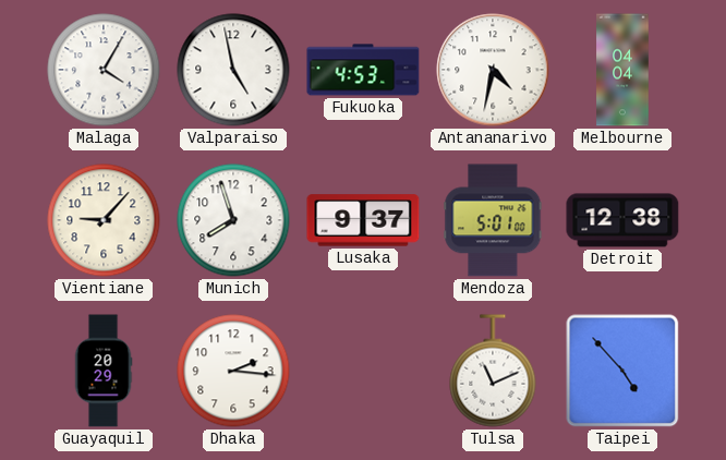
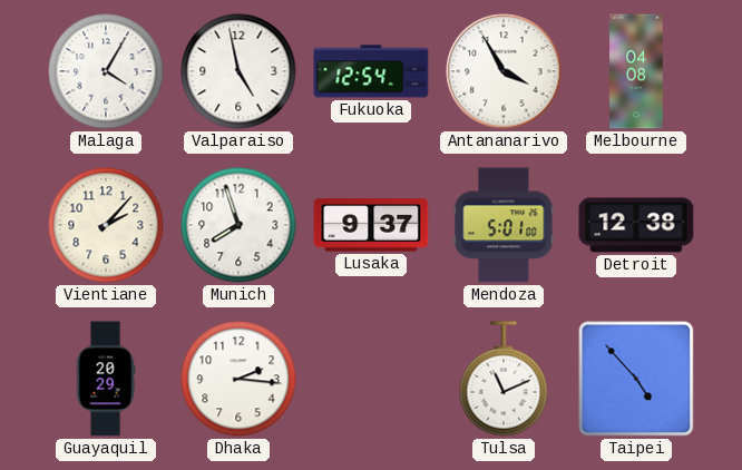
Fukuoka: 4:53 -> 12:54 (371, 71)
Antananarivo: 4:32 -> 3:55 (504, 71)
Melbourne: 04:04 -> 04:08 (636, 71)
Vientiane: 9:07 -> 2:07 (106, 225)
